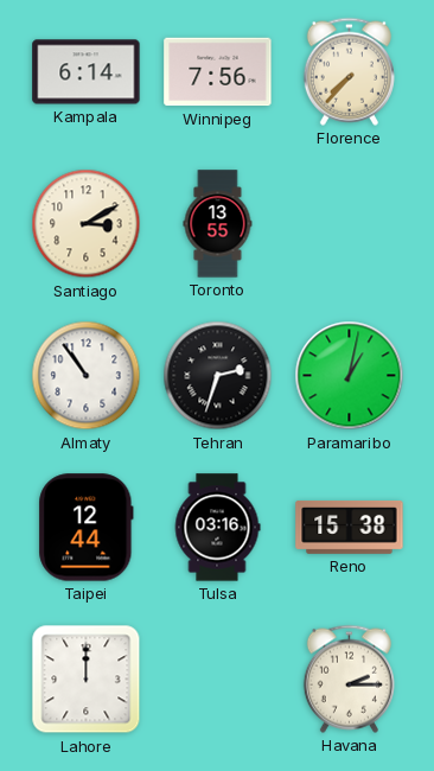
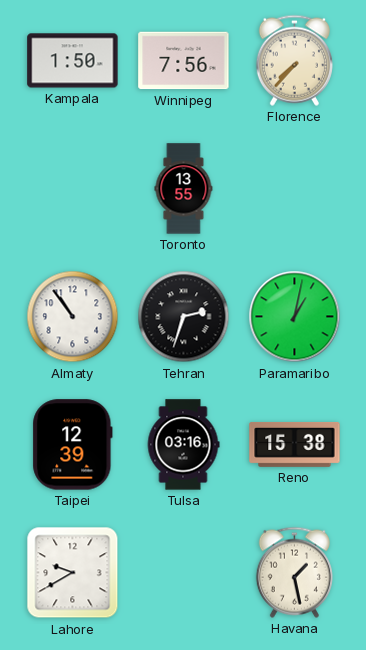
Kampala: 6:14 -> 1:50 (73, 61)
Santiago: 3:10 -> none (87, 224)
Taipei: 12:44 -> 12:39 (73, 445)
Lahore: 12:00 -> 9:40 (73, 573)
Havana: 2:15 -> 1:28 (294, 572)
